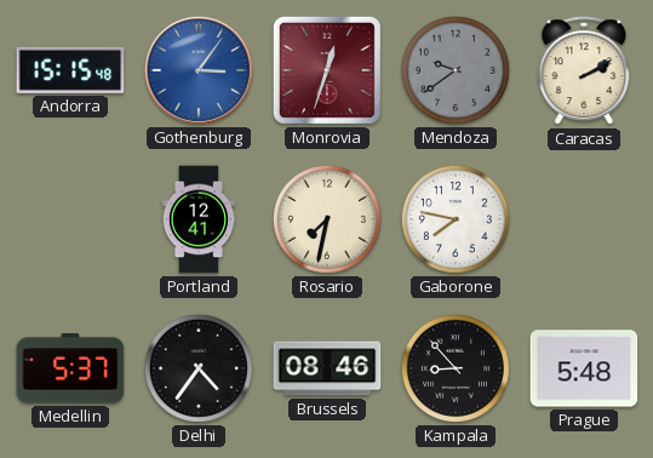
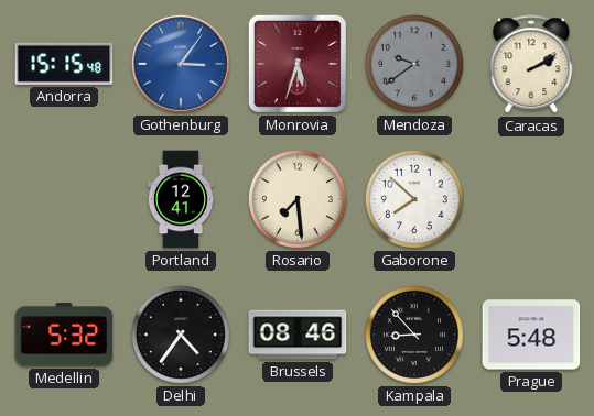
Monrovia: 12:33 -> 5:33 (298, 64)
Rosario: 7:32 -> 7:29 (298, 199)
Gaborone: 7:47 -> 7:52 (414, 199)
Medellin: 5:37 -> 5:32 (64, 335)
